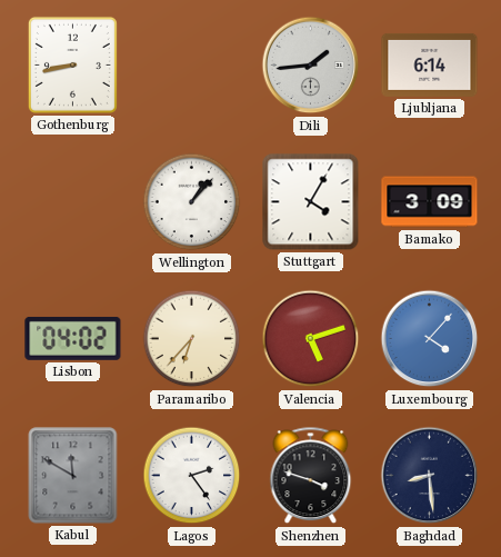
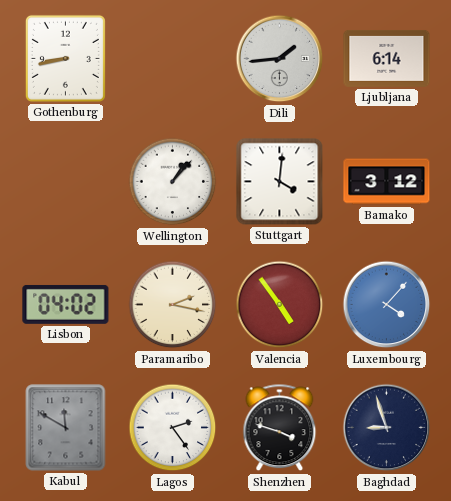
Stuttgart: 4:05 -> 4:01 (280, 182)
Bamako: 3:09 -> 3:12 (387, 182)
Paramaribo: 6:37 -> 2:17 (173, 305)
Valencia: 5:12 -> 4:54 (280, 305)
Baghdad: 8:29 -> 8:57 (387, 428)
